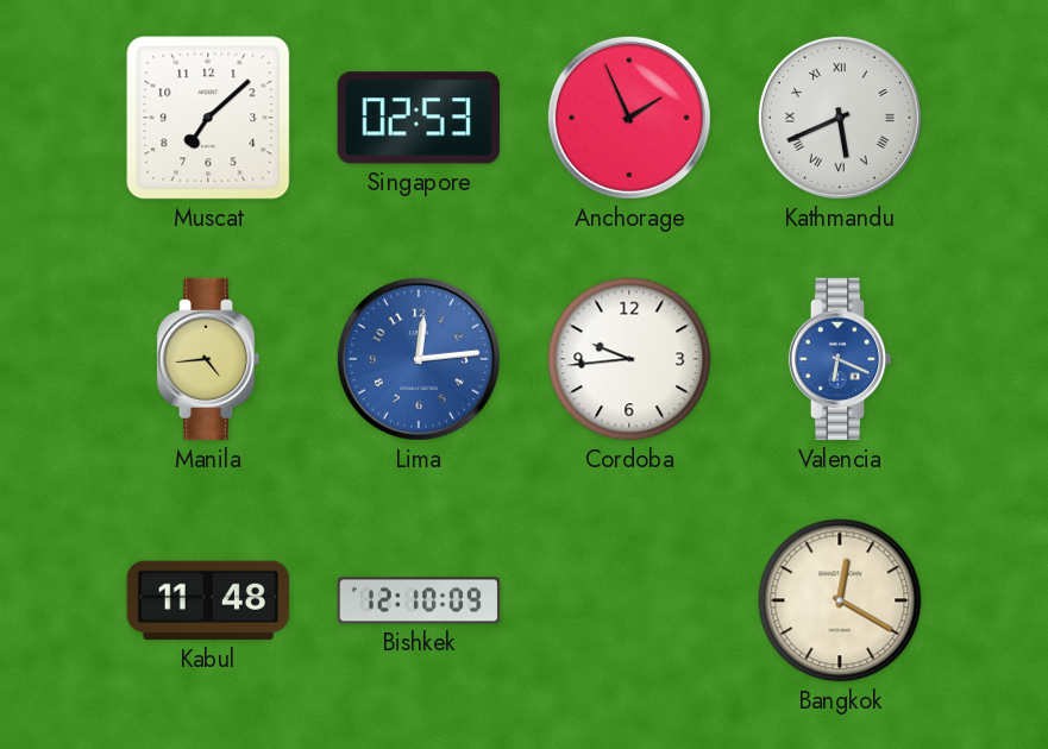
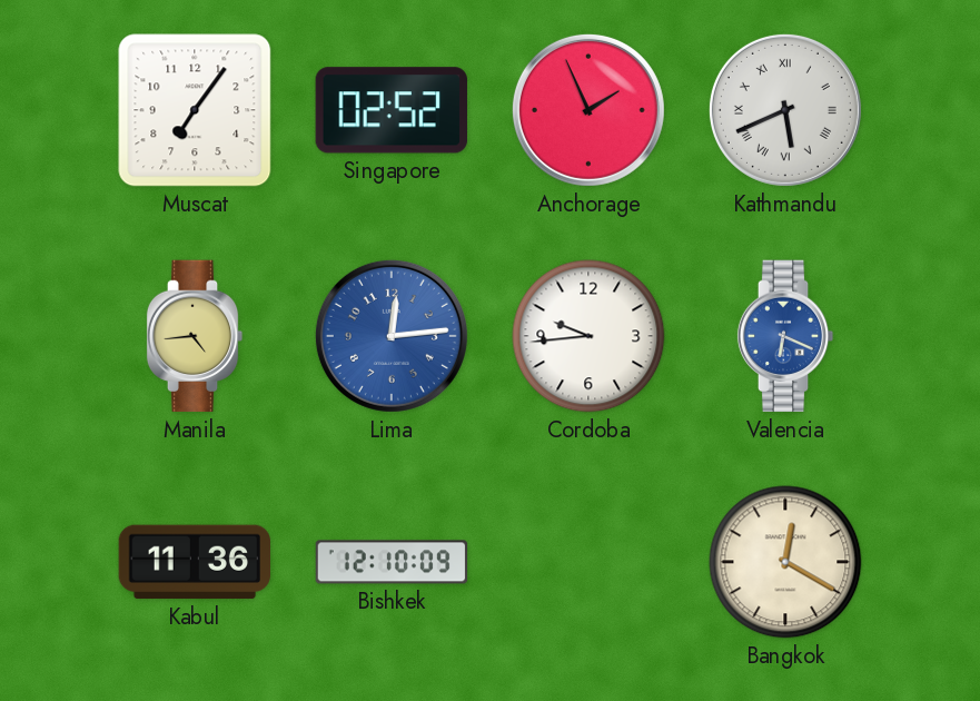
Muscat: 7:08 -> 7:06 (195, 110)
Singapore: 02:53 -> 02:52 (390, 110)
Kabul: 11:48 -> 11:36 (195, 562)
